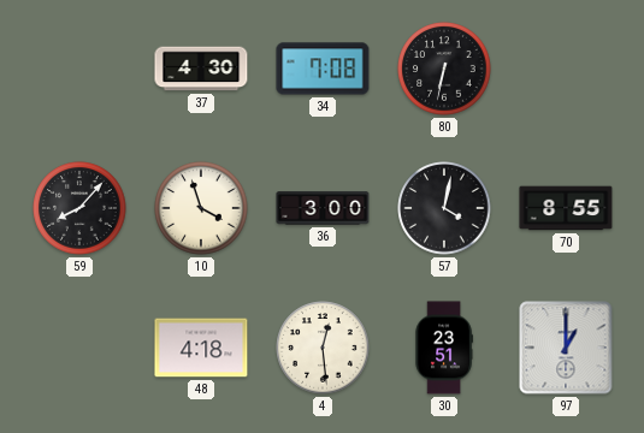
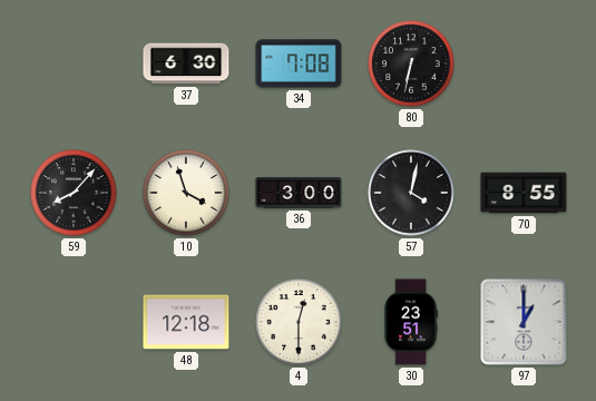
37: 4:30 -> 6:30 (186, 63)
48: 4:18 -> 12:18 (186, 322)
4: 12:29 -> 12:30 (299, 322)
